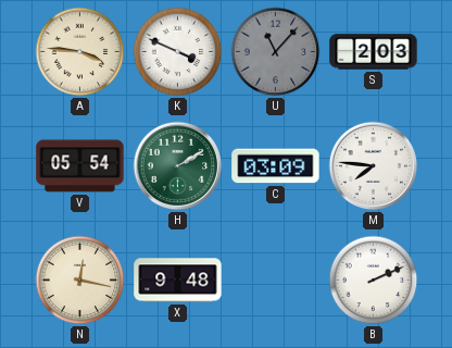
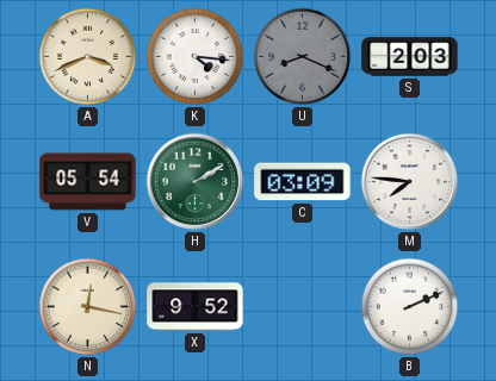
A: 3:46 -> 3:41 (88, 57)
K: 3:49 -> 4:16 (196, 57)
U: 11:07 -> 8:19 (303, 57)
X: 9:48 -> 9:52 (196, 307)
